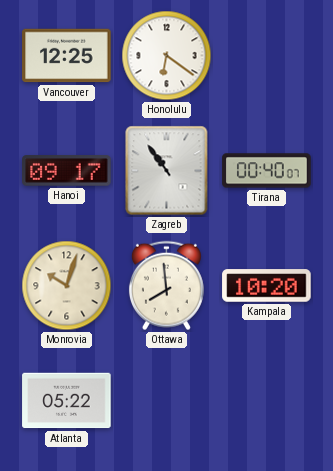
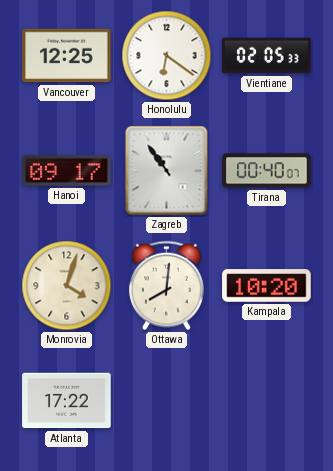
Vientiane: none -> 02:05 (267, 56)
Monrovia: 10:03 -> 4:03 (67, 286)
Ottawa: 7:59 -> 8:01 (166, 286)
Atlanta: 05:22 -> 17:22 (67, 401)
